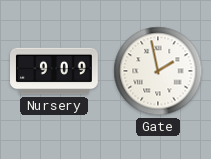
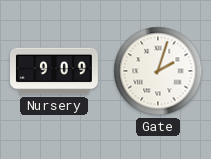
Gate: 1:58 -> 2:03 (158, 71)
